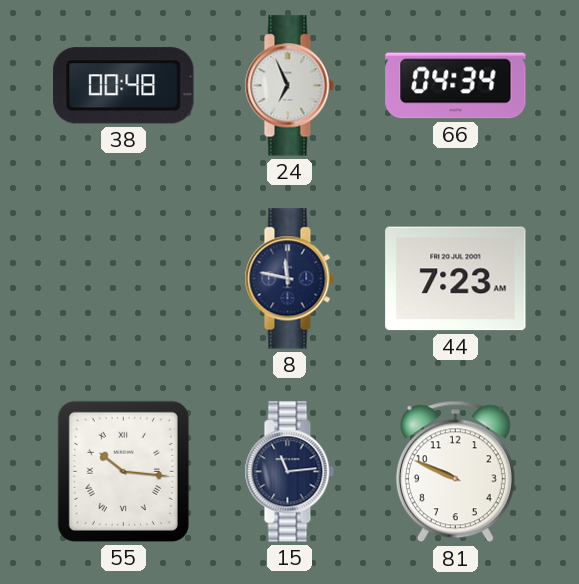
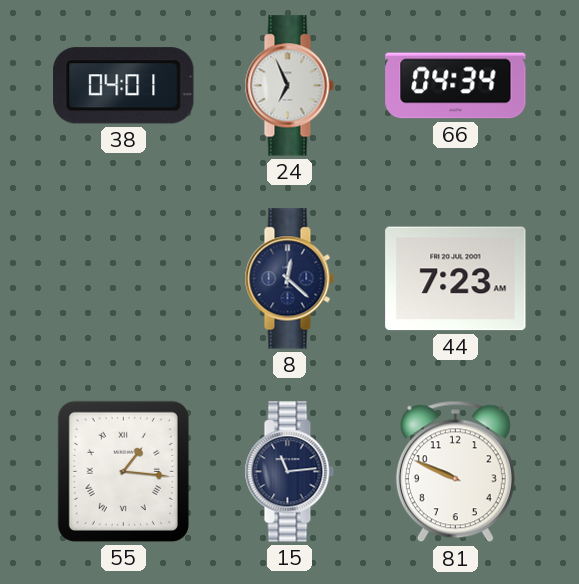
38: 00:48 -> 04:01 (124, 86)
8: 11:47 -> 12:22 (289, 279)
55: 10:16 -> 1:16 (123, 471)
